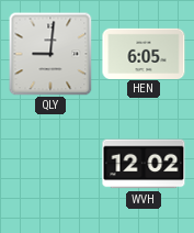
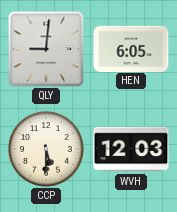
CCP: none -> 5:30 (46, 149)
WVH: 12:02 -> 12:03 (131, 149)
